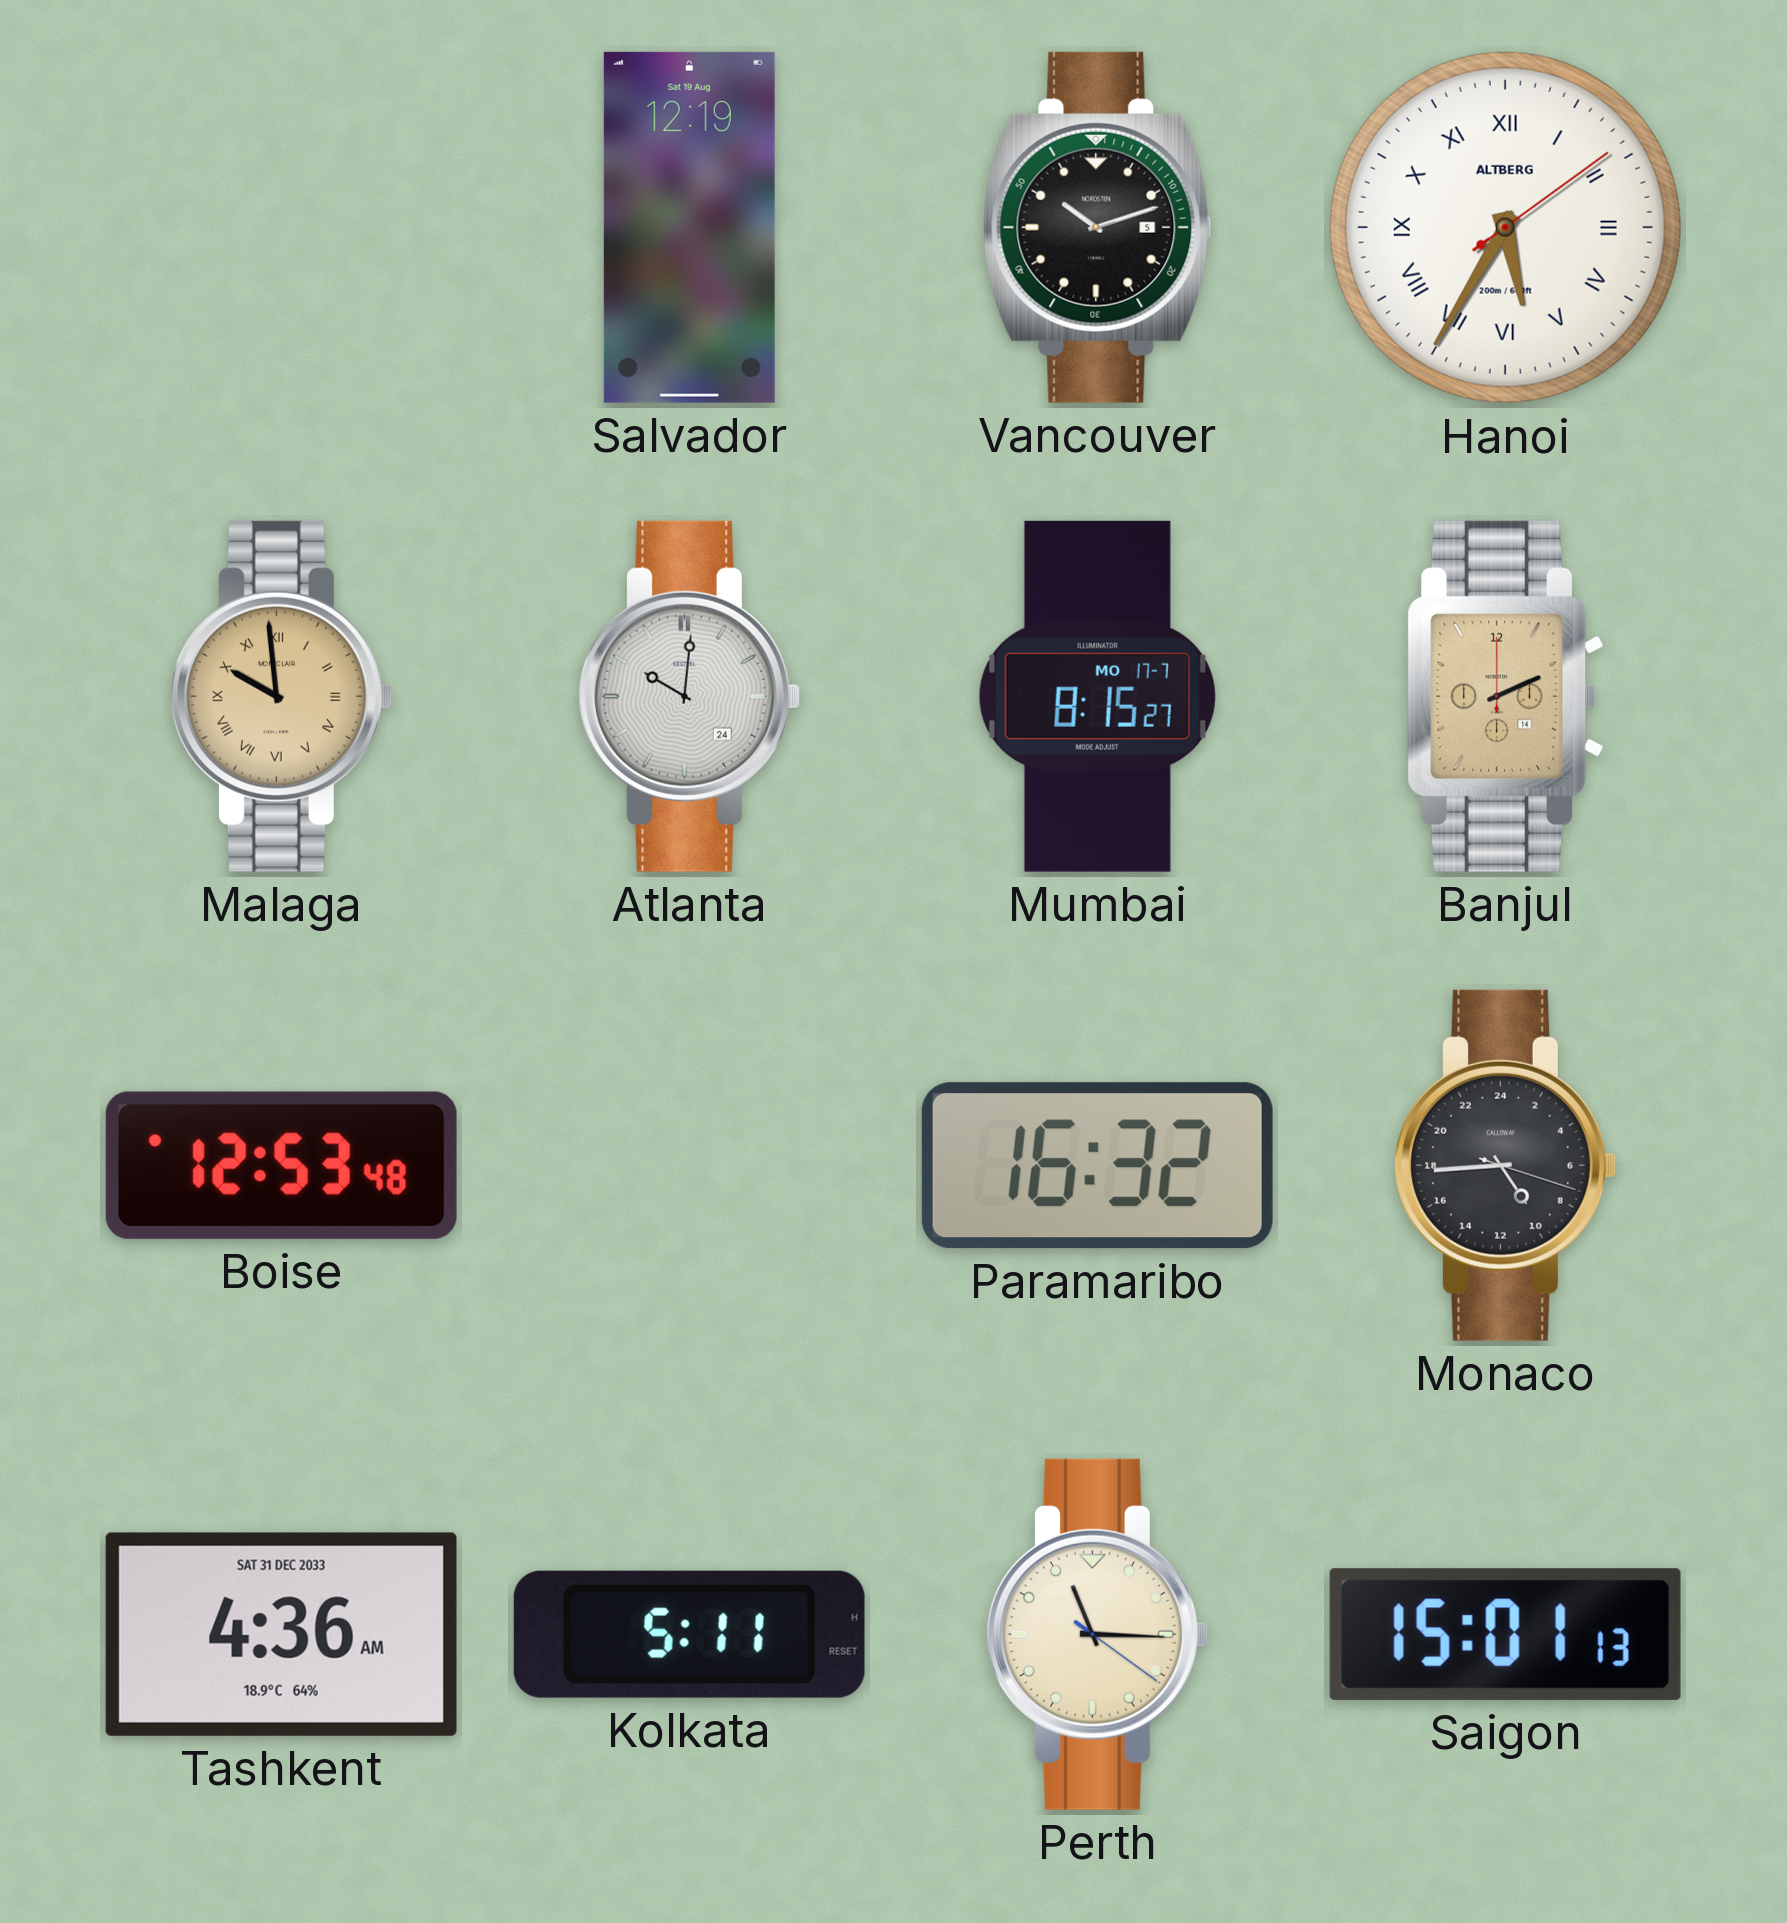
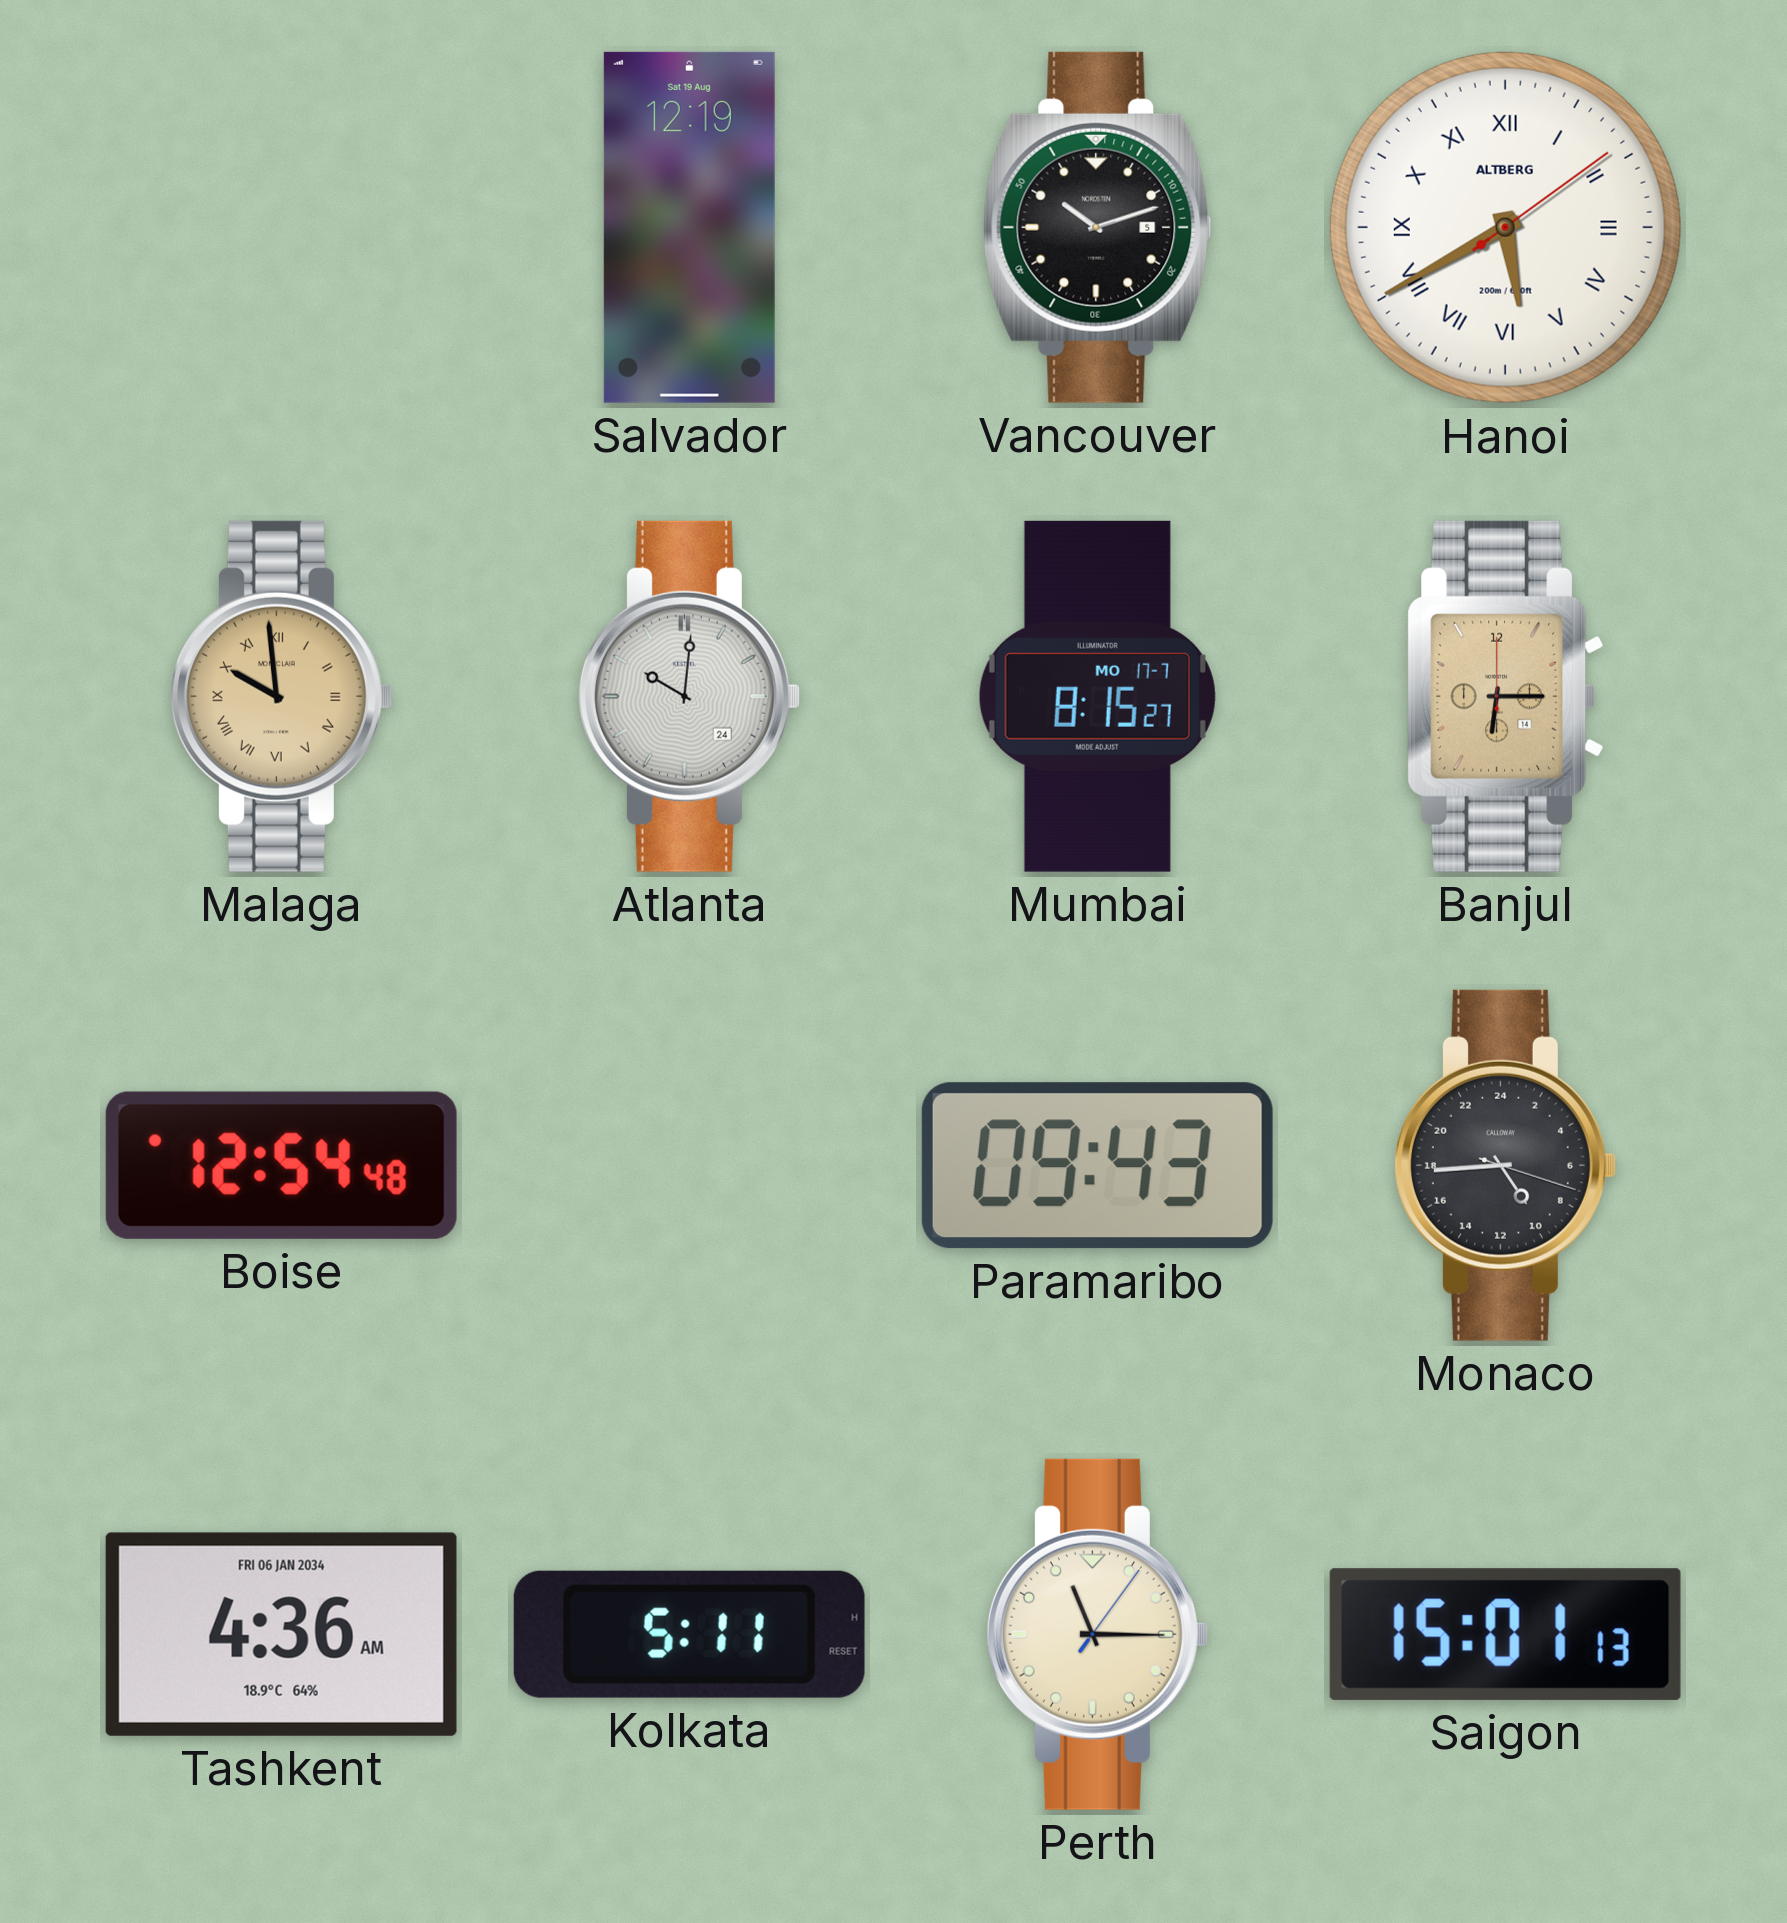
Hanoi: 5:35 -> 5:40 (1505, 227)
Banjul: 2:11 -> 6:15 (1506, 696)
Boise: 12:53 -> 12:54 (281, 1165)
Paramaribo: 16:32 -> 09:43 (1097, 1166)
Tashkent date: SAT 31 DEC 2033 -> FRI 06 JAN 2034 (281, 1634)
Perth: 11:15:21 -> 11:15:06 (1097, 1634)
